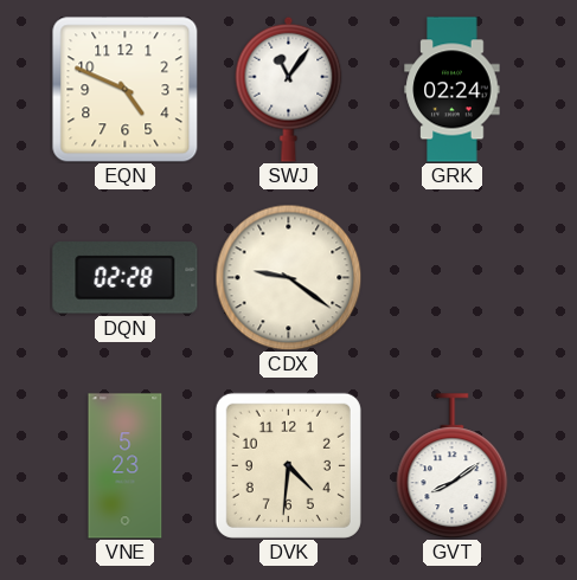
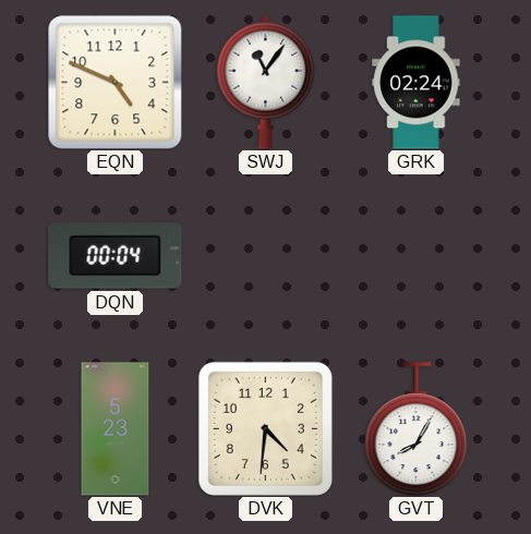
DQN: 02:28 -> 00:04 (116, 256)
CDX: 9:21 -> none (288, 277)
GVT: 8:09 -> 8:05 (417, 429)
